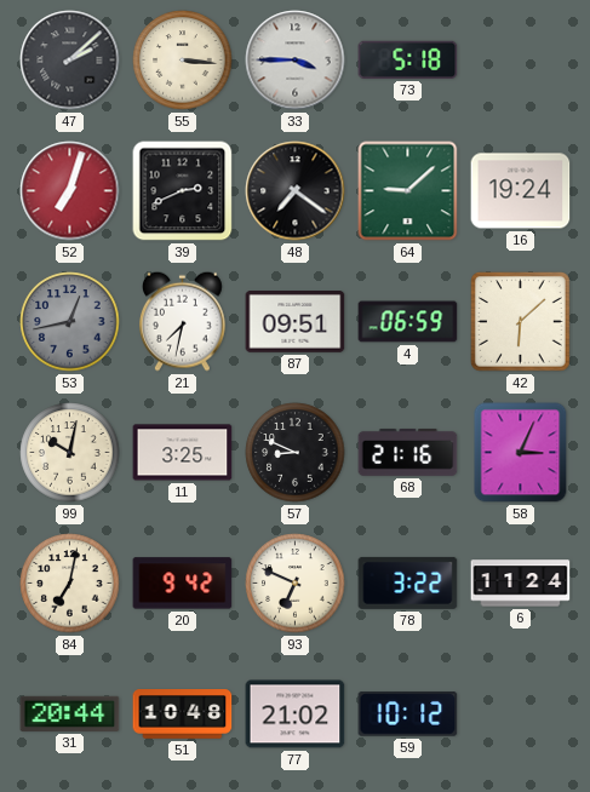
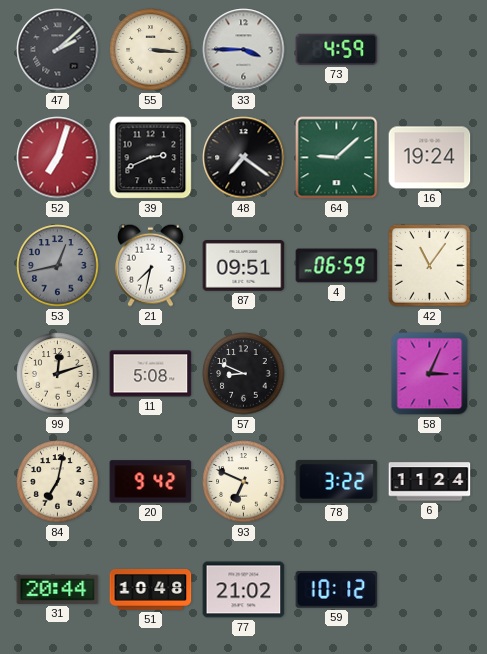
73: 5:18 -> 4:59 (337, 49)
42: 6:08 -> 11:06 (430, 266)
99: 10:02 -> 12:12 (58, 374)
11: 3:25 -> 5:08 (151, 374)
68: 21:16 -> none (408, 452)
